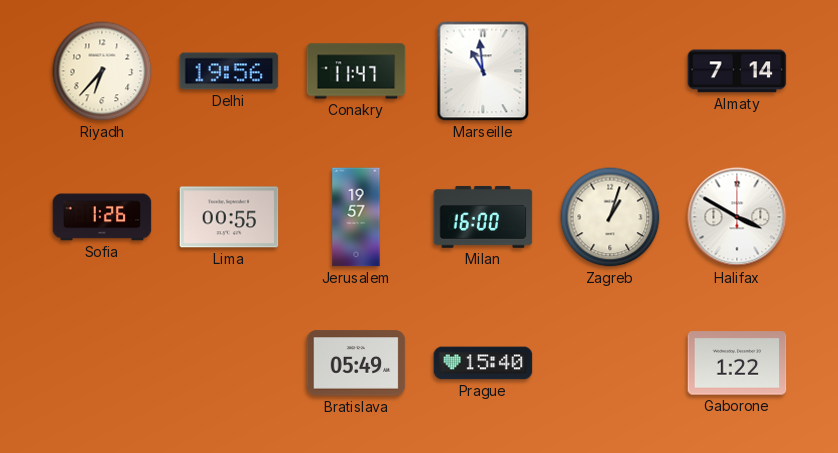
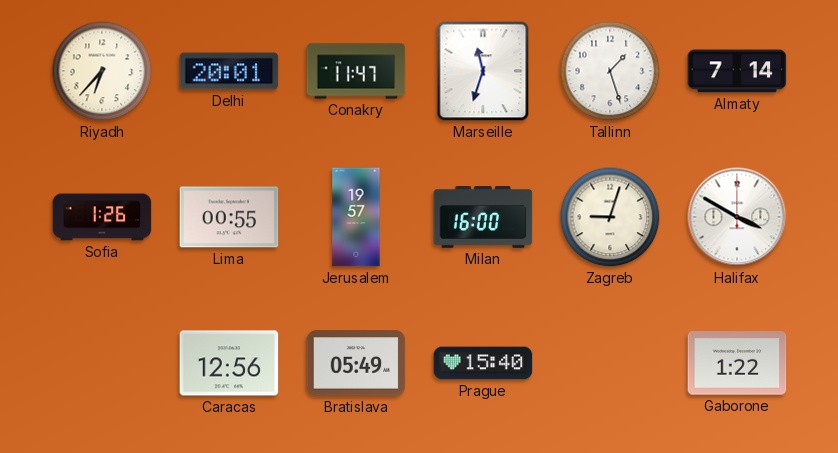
Delhi: 19:56 -> 20:01 (229, 71)
Marseille: 10:59 -> 11:33 (483, 71)
Tallinn: none -> 1:27 (610, 71)
Zagreb: 1:03 -> 9:03 (610, 217)
Caracas: none -> 12:56 (229, 363)
